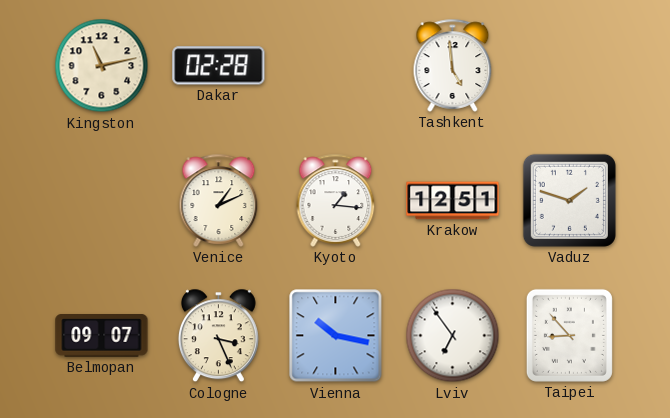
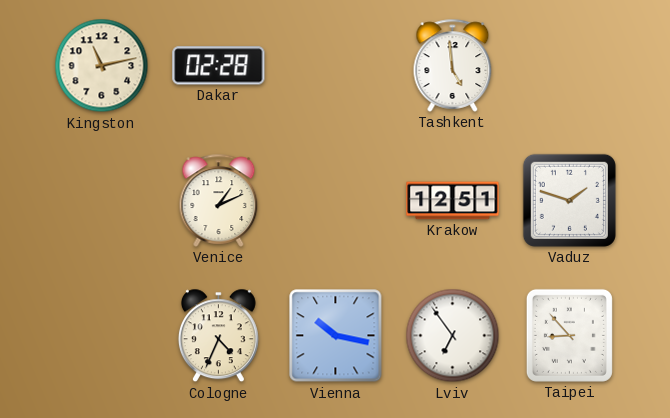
Kyoto: 1:16 -> none (336, 200)
Belmopan: 09:07 -> none (102, 336)
Cologne: 3:26 -> 4:34 (218, 336)
